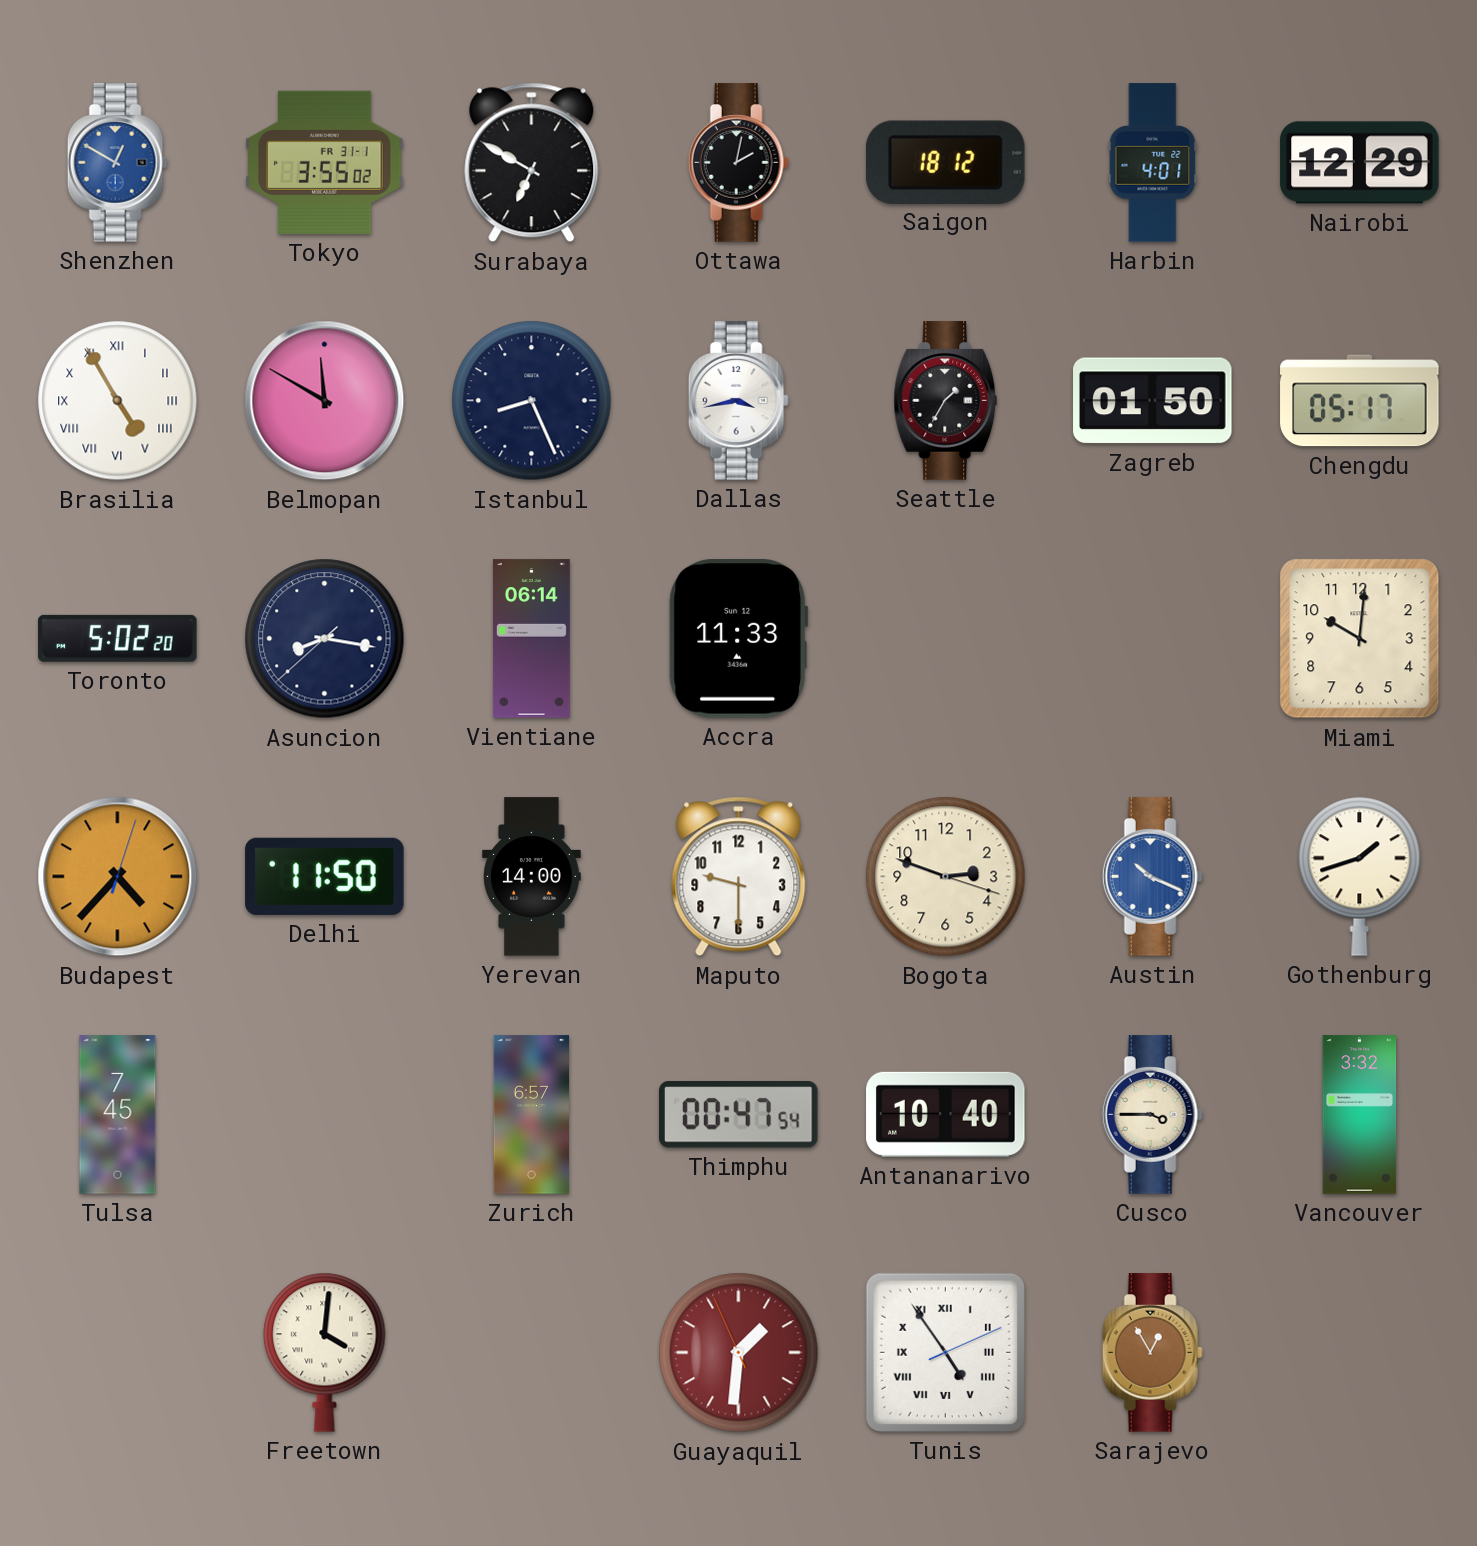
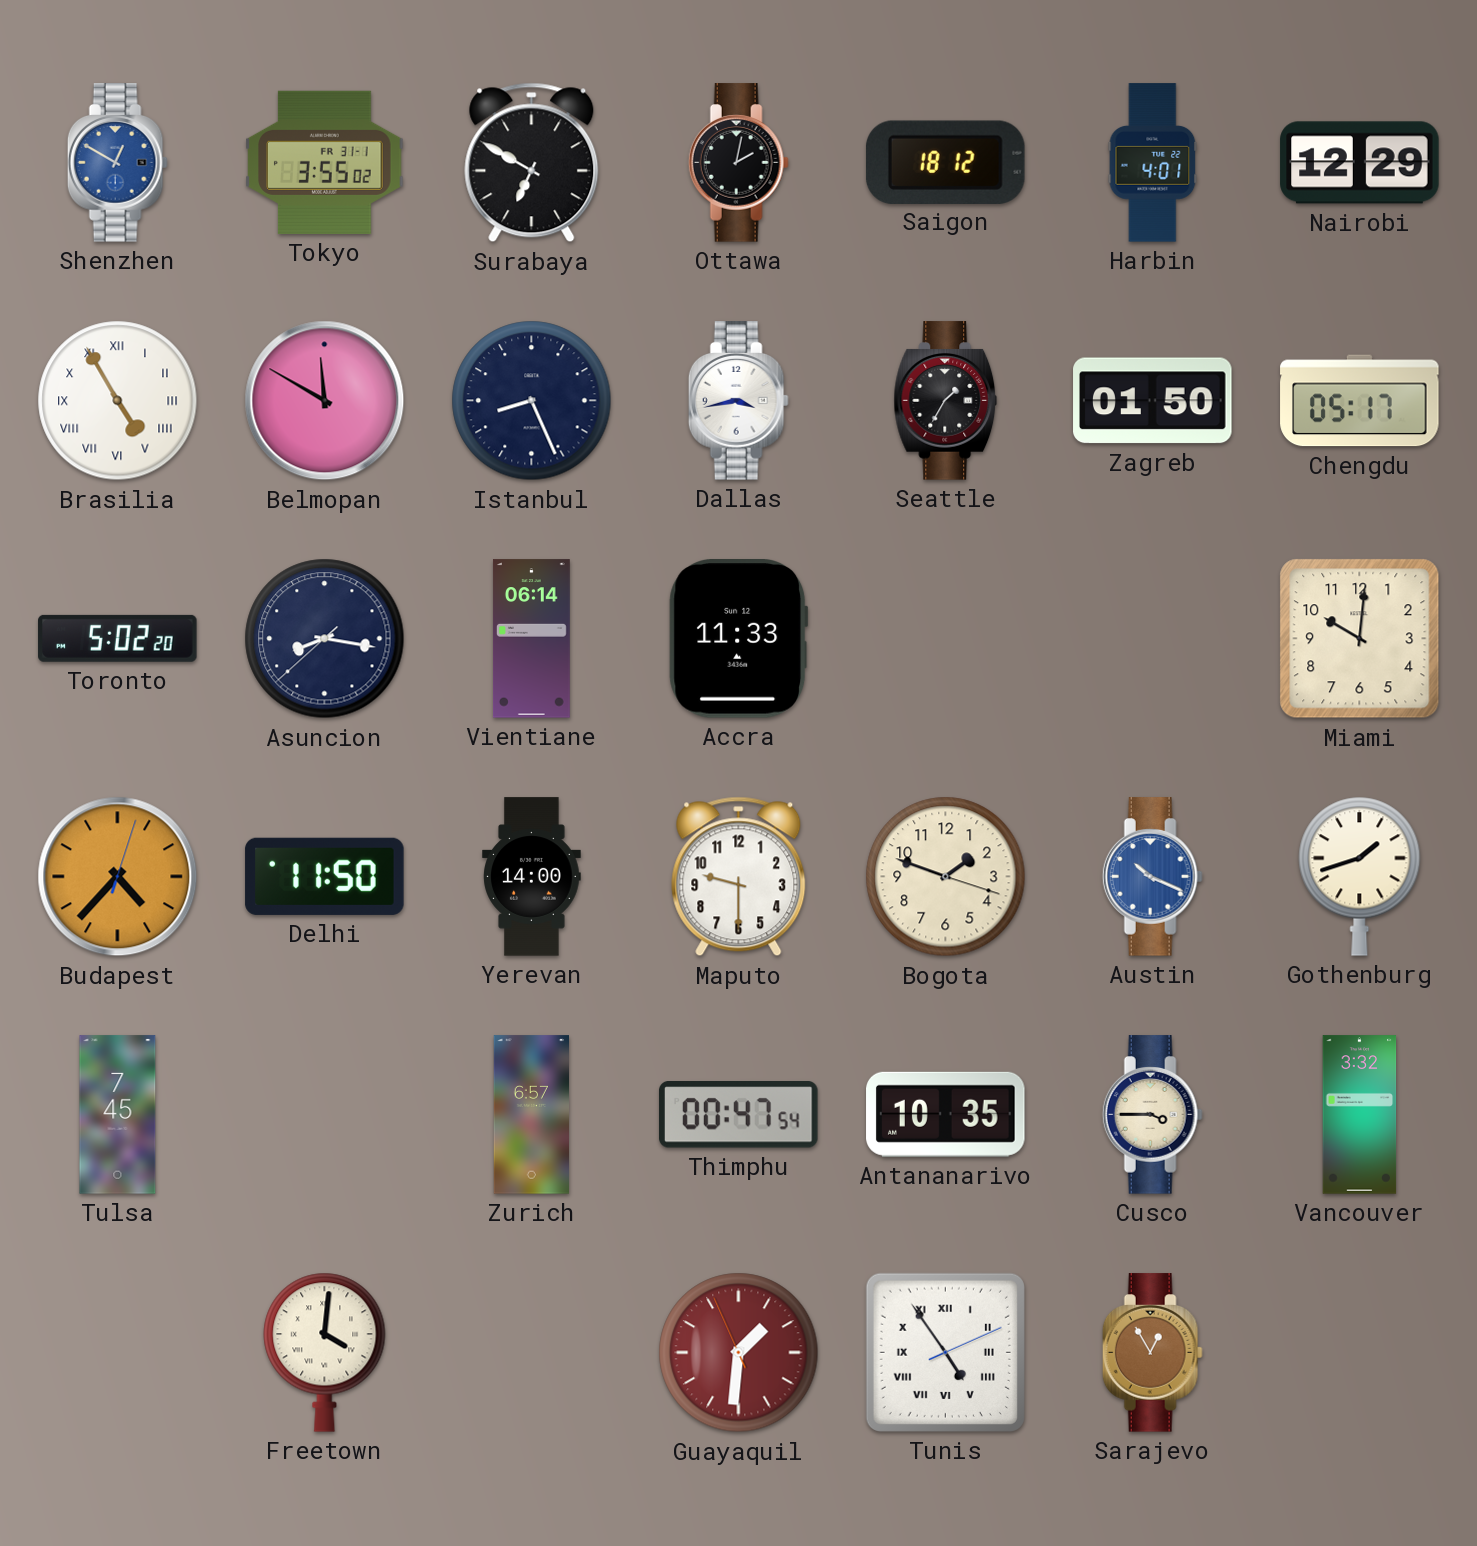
Bogota: 2:48 -> 1:48 (946, 877)
Antananarivo: 10:40 -> 10:35 (946, 1114)
